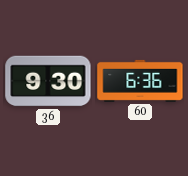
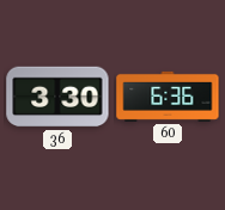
36: 9:30 -> 3:30 (57, 97)
